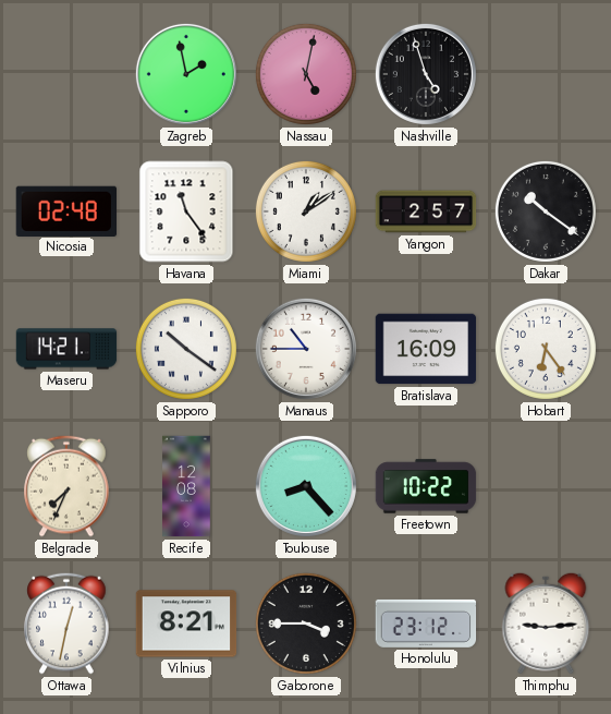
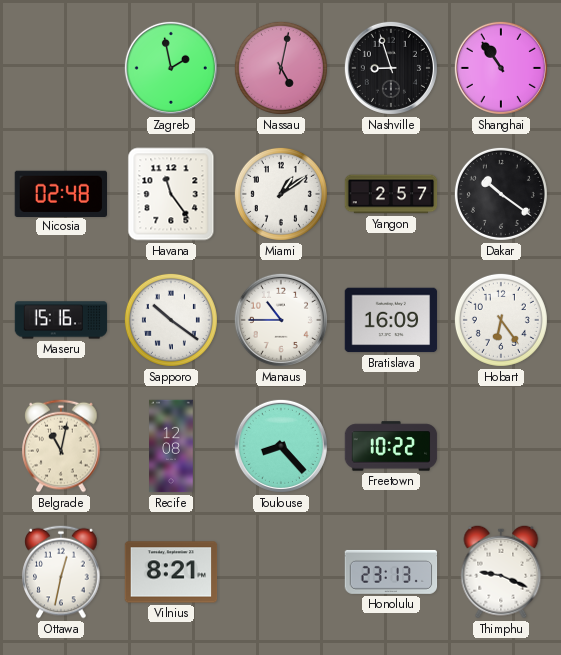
Nashville: 4:57 -> 8:57 (391, 68)
Shanghai: none -> 10:54 (501, 68)
Maseru: 14:21 -> 15:16 (61, 320)
Belgrade: 7:34 -> 11:02 (61, 446)
Gaborone: 3:45 -> none (306, 624)
Honolulu: 23:12 -> 23:13 (391, 572)
Thimphu: 9:14 -> 9:19 (501, 572)
